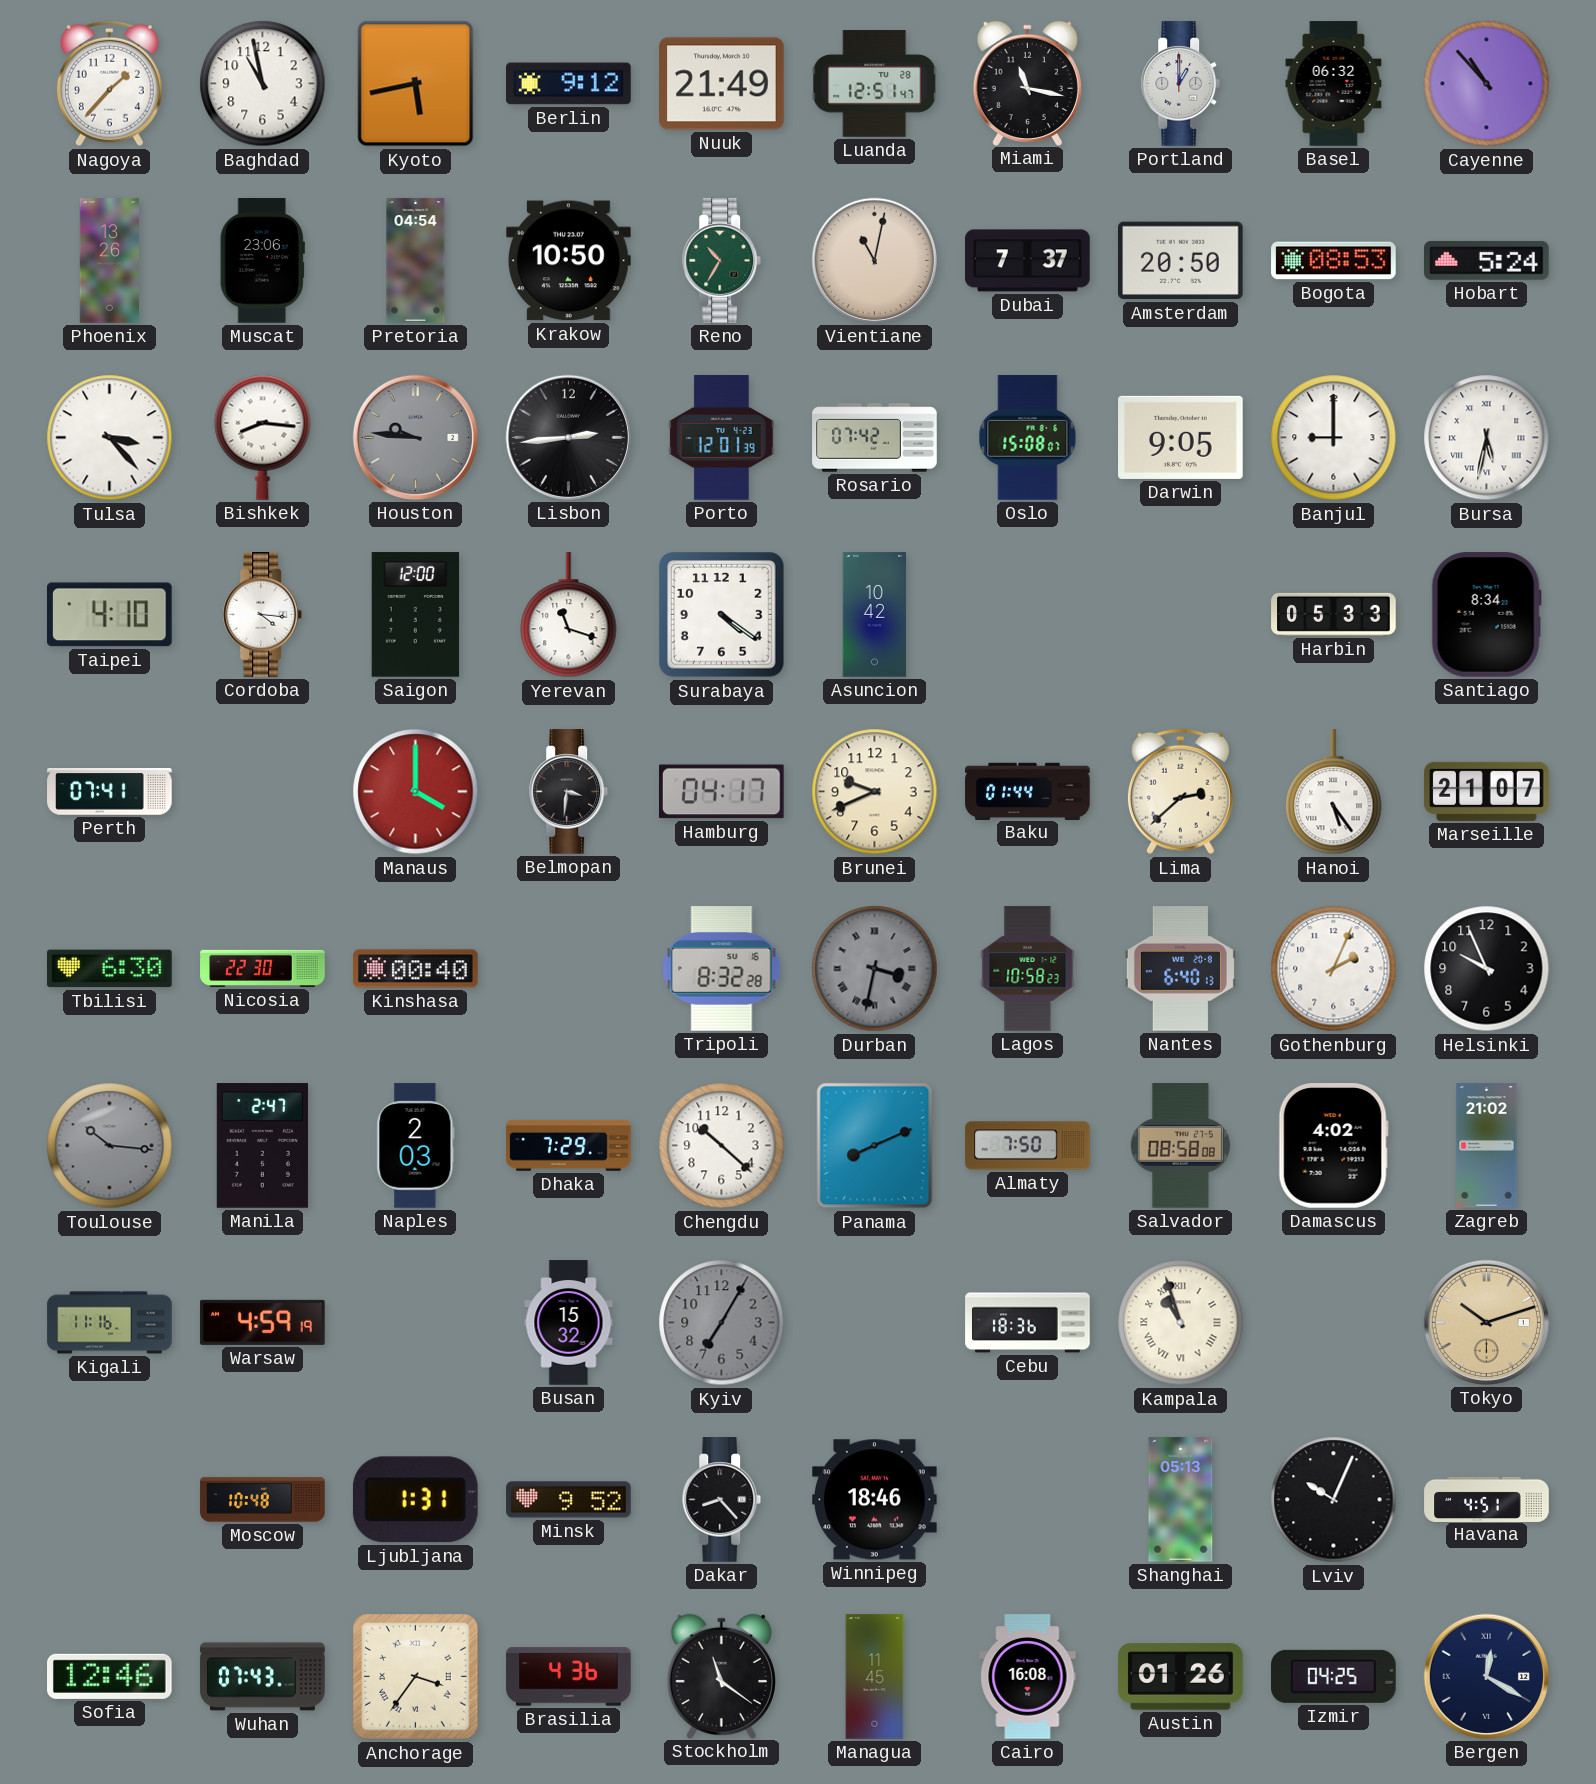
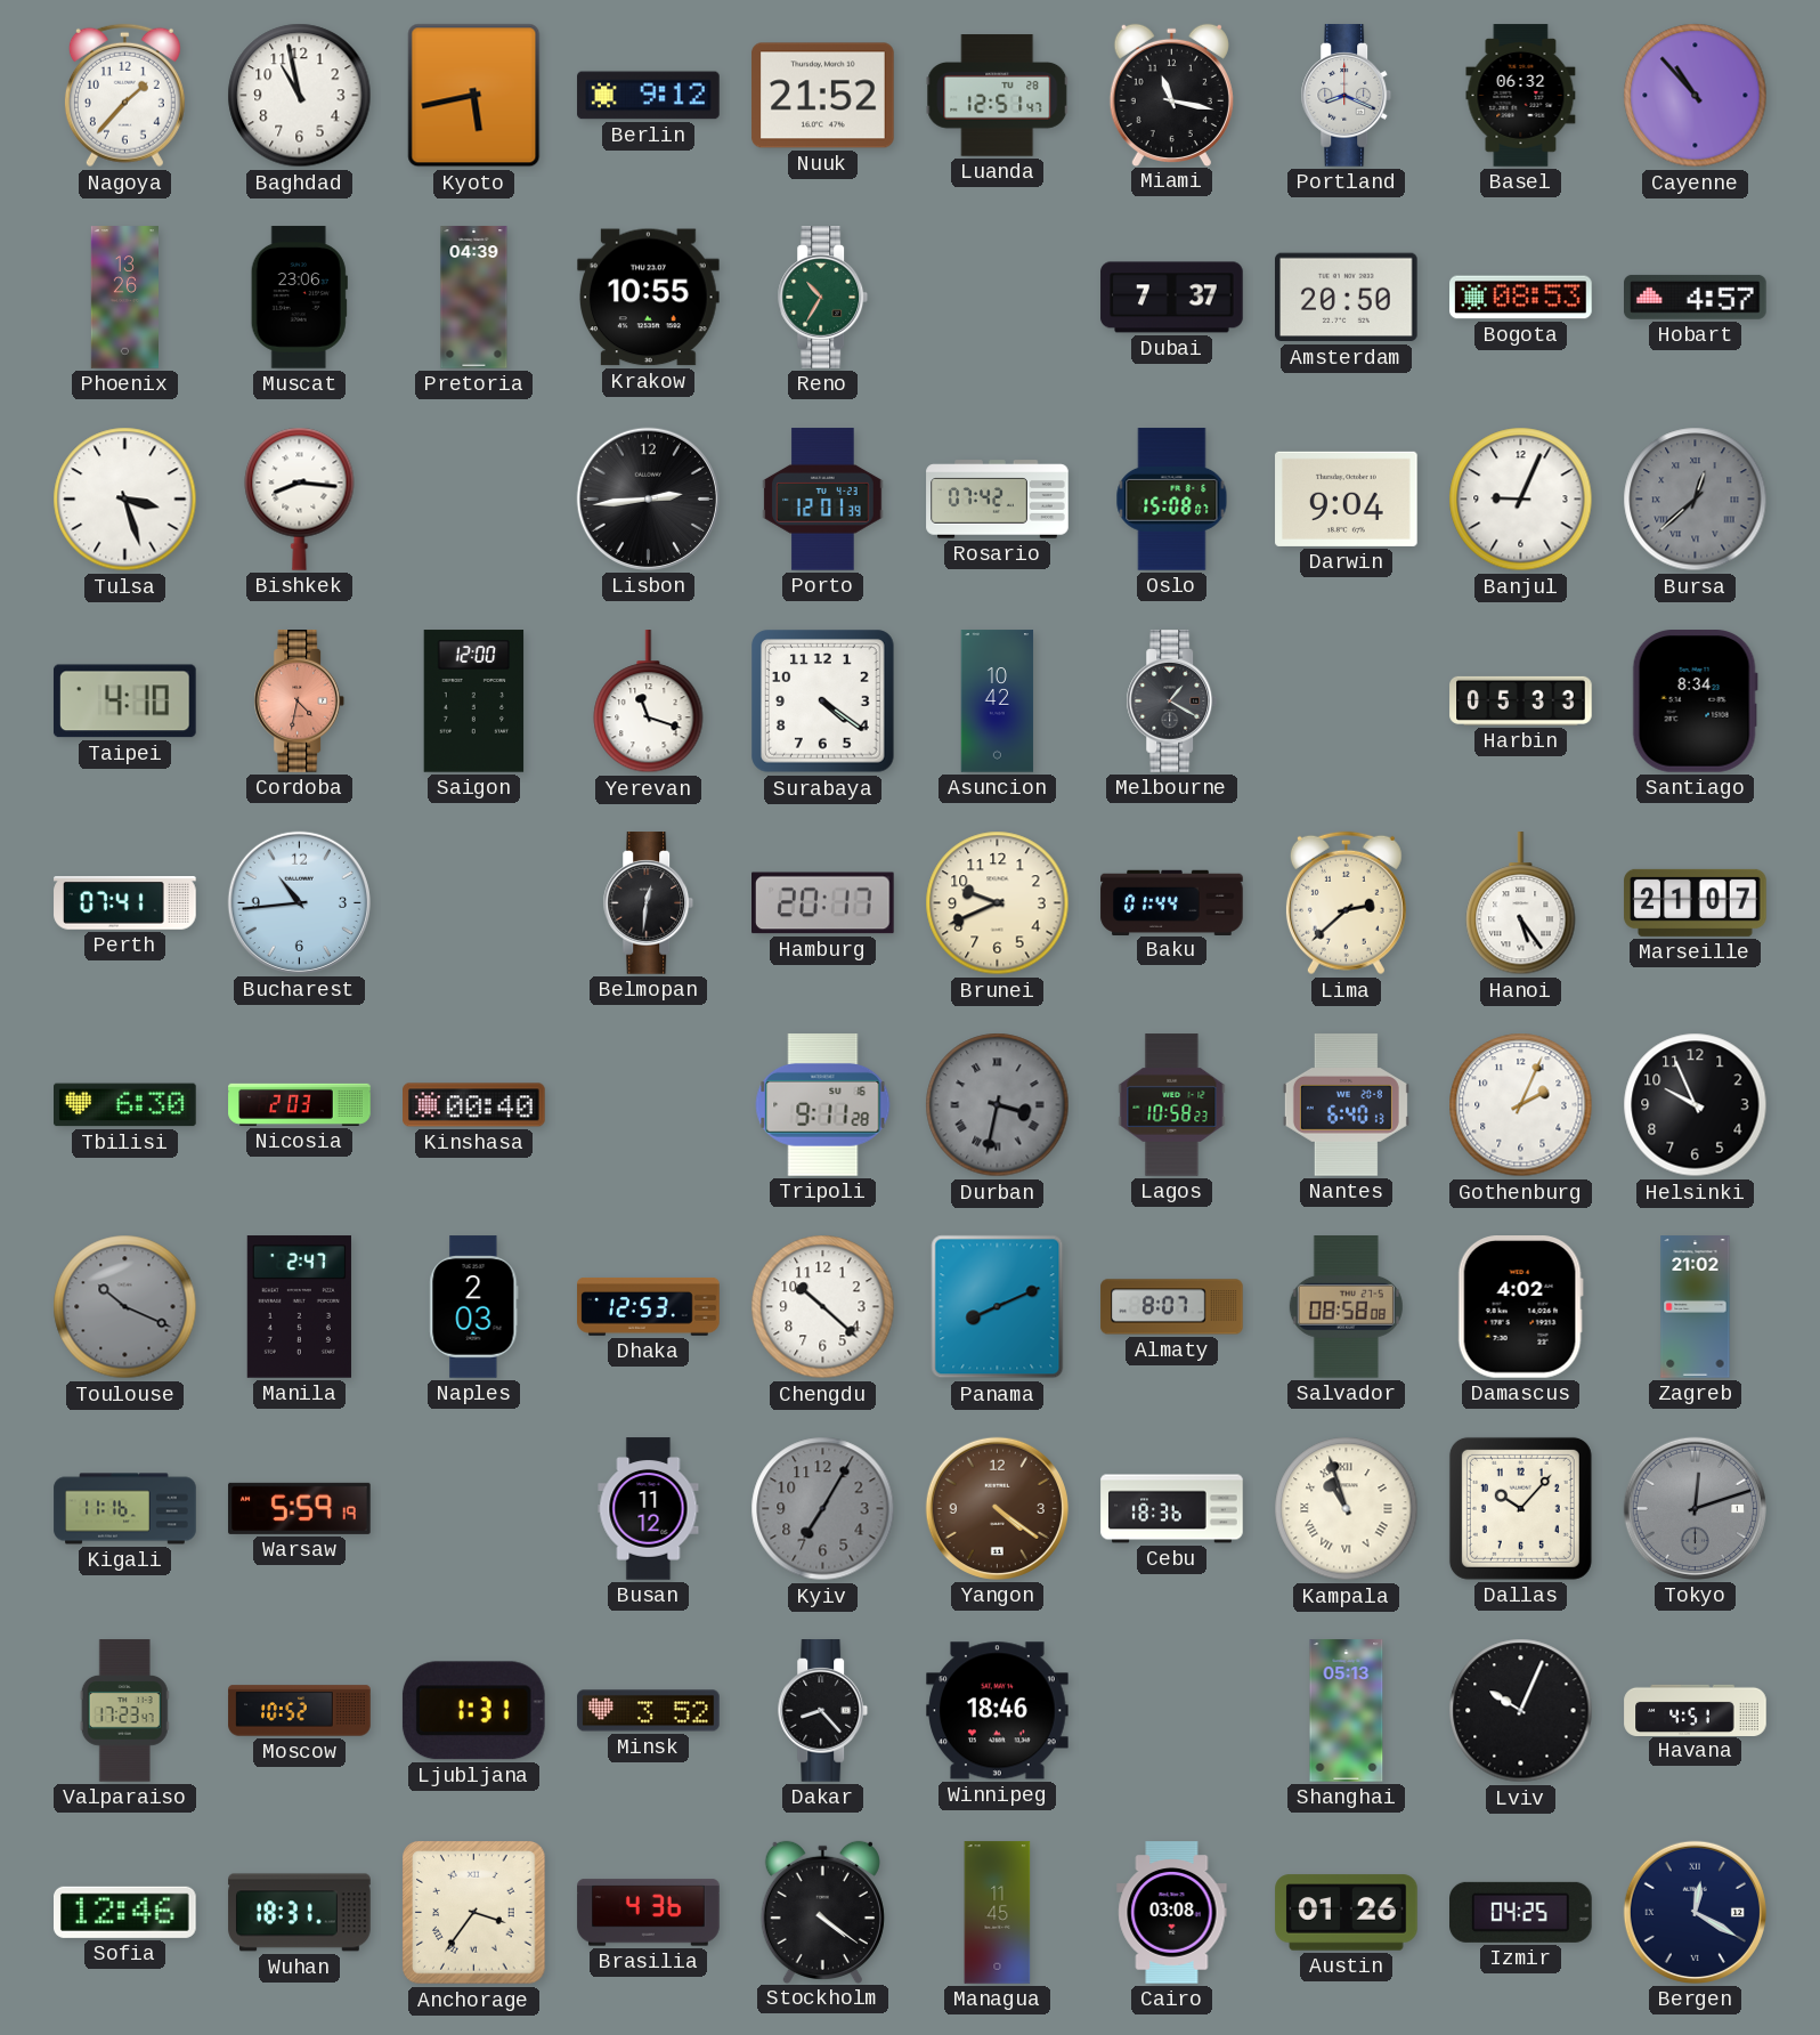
Nuuk: 21:49 -> 21:52 (823, 96)
Portland: 1:00 -> 8:19 (1347, 96)
Pretoria: 04:54 -> 04:39 (474, 298)
Krakow: 10:50 -> 10:55 (649, 298)
Vientiane: 11:02 -> none (874, 260)
Hobart: 5:24 -> 4:57 (1696, 297)
Tulsa: 3:23 -> 3:27 (125, 500)
Houston: 9:46 -> none (415, 437)
Darwin: 9:05 -> 9:04 (1347, 498)
Banjul: 9:00 -> 9:04 (1521, 500)
Bursa: 5:32 -> 12:38 (1696, 500)
Bursa dial: white -> grey (1696, 500)
Cordoba: 4:16 -> 4:32 (300, 702)
Cordoba dial: white -> salmon (300, 702)
Melbourne: none -> 1:20 (1172, 702)
Bucharest: none -> 10:44 (299, 902)
Manaus: 4:00 -> none (416, 792)
Belmopan: 3:31 -> 12:31 (649, 903)
Hamburg: 04:17 -> 20:17 (823, 903)
Nicosia: 22:30 -> 2:03 (300, 1104)
Tripoli: 8:32 -> 9:11 (823, 1105)
Toulouse: 10:16 -> 10:19 (125, 1307)
Dhaka: 7:29 -> 12:53 (649, 1306)
Almaty: 7:50 -> 8:07 (1172, 1307)
Warsaw: 4:59 -> 5:59 (300, 1508)
Busan: 15:32 -> 11:12 (649, 1509)
Yangon: none -> 4:21 (997, 1508)
Dallas: none -> 10:07 (1520, 1508)
Tokyo: 10:12 -> 12:12 (1695, 1508)
Tokyo dial: champagne -> grey (1695, 1508)
Valparaiso: none -> 17:23 (124, 1711)
Moscow: 10:48 -> 10:52 (300, 1711)
Minsk: 9:52 -> 3:52 (649, 1711)
Wuhan: 07:43 -> 18:31 (300, 1913)
Stockholm: 11:21 -> 4:21 (822, 1912)
Cairo: 16:08 -> 03:08 (1172, 1913)
